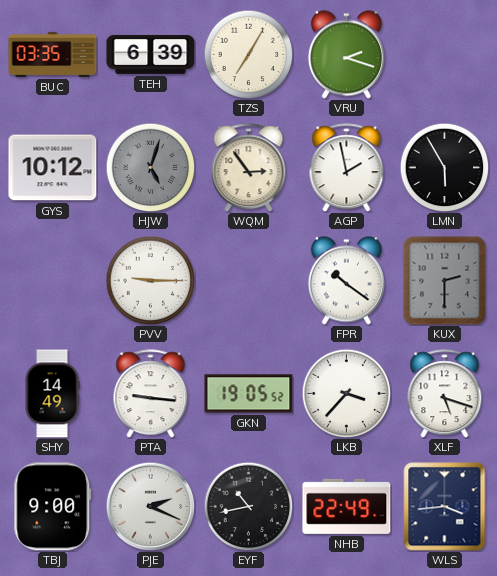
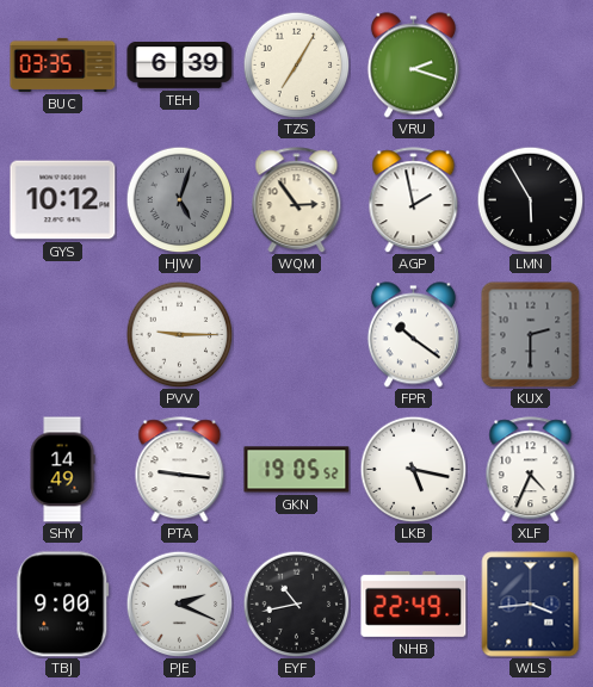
LKB: 3:37 -> 5:17 (413, 469)
XLF: 5:18 -> 4:34 (531, 470)
